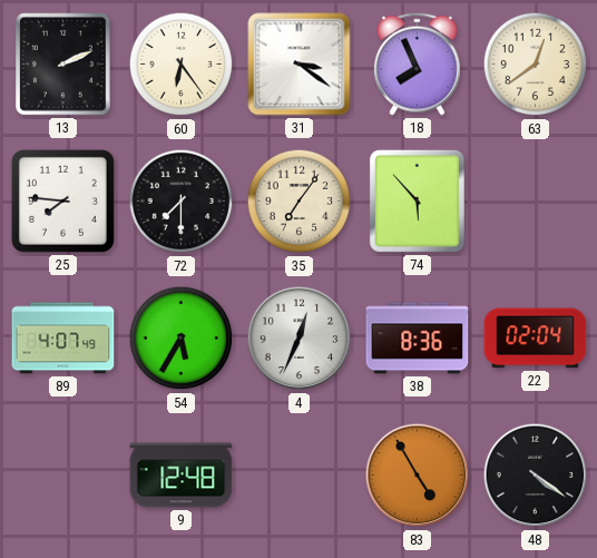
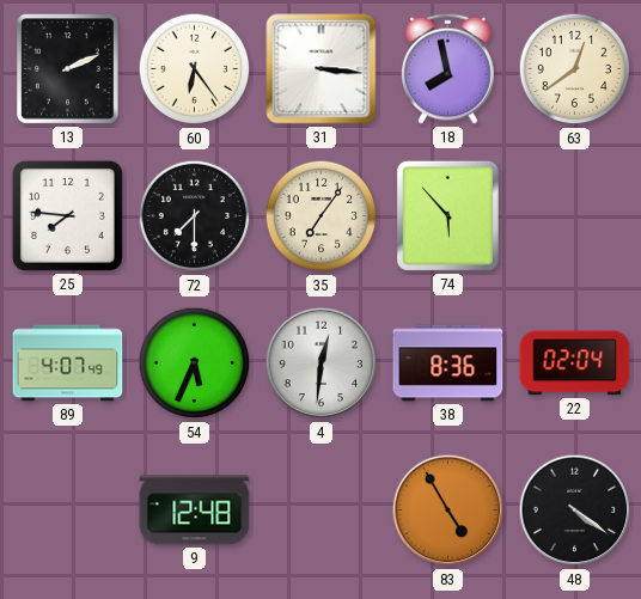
31: 3:21 -> 3:16 (322, 69)
18: 7:56 -> 7:58 (448, 68)
54: 5:35 -> 5:34 (195, 363)
4: 12:34 -> 12:31 (322, 363)
